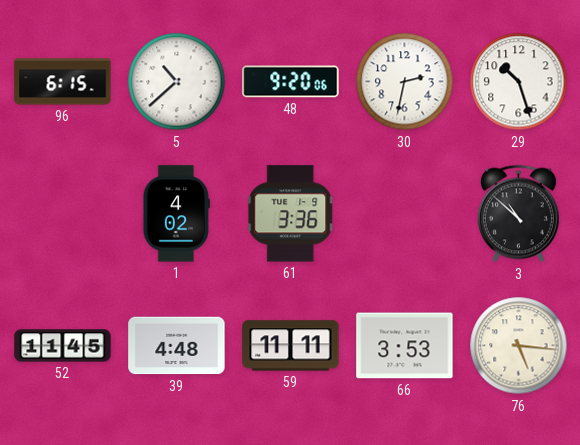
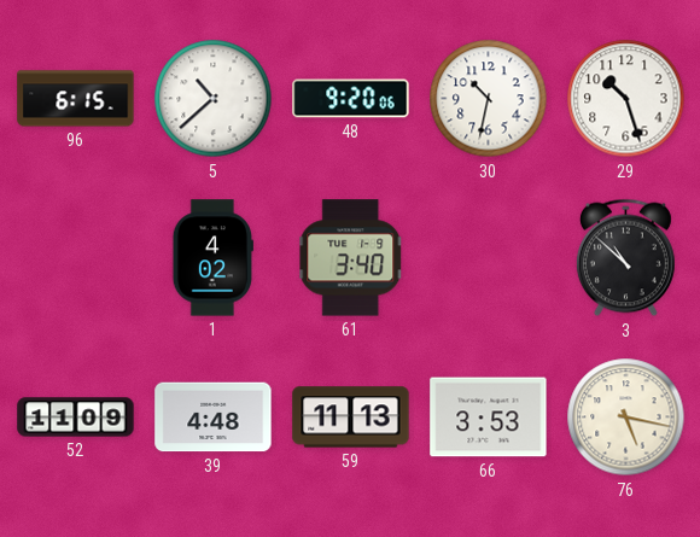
30: 2:32 -> 10:32 (489, 99)
61: 3:36 -> 3:40 (351, 258)
52: 11:45 -> 11:09 (76, 418)
59: 11:11 -> 11:13 (351, 418)
76: 5:16 -> 5:17 (626, 418)
